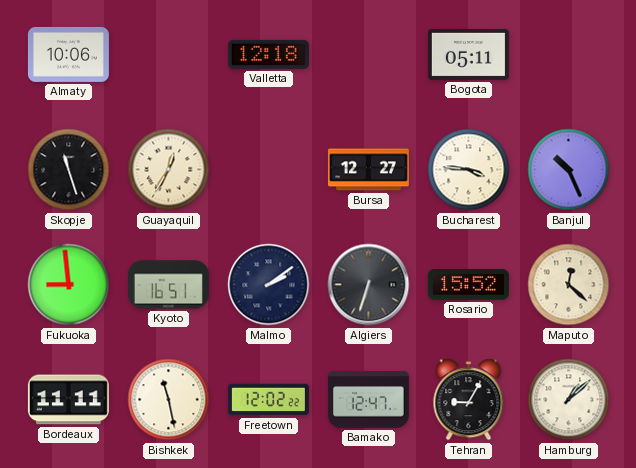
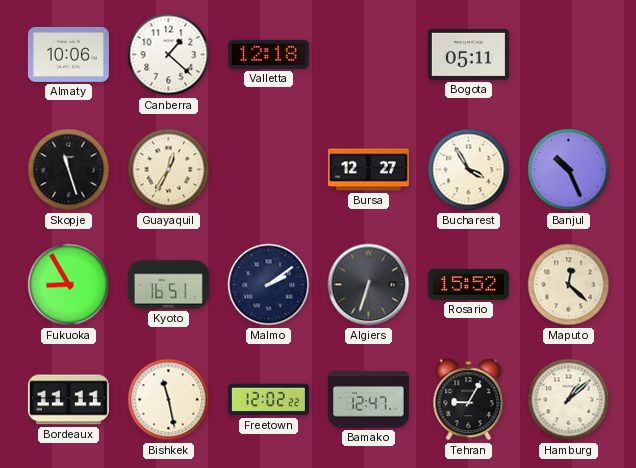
Canberra: none -> 1:22 (169, 55)
Bucharest: 3:46 -> 3:55 (469, 170)
Fukuoka: 8:59 -> 8:55 (69, 285)
